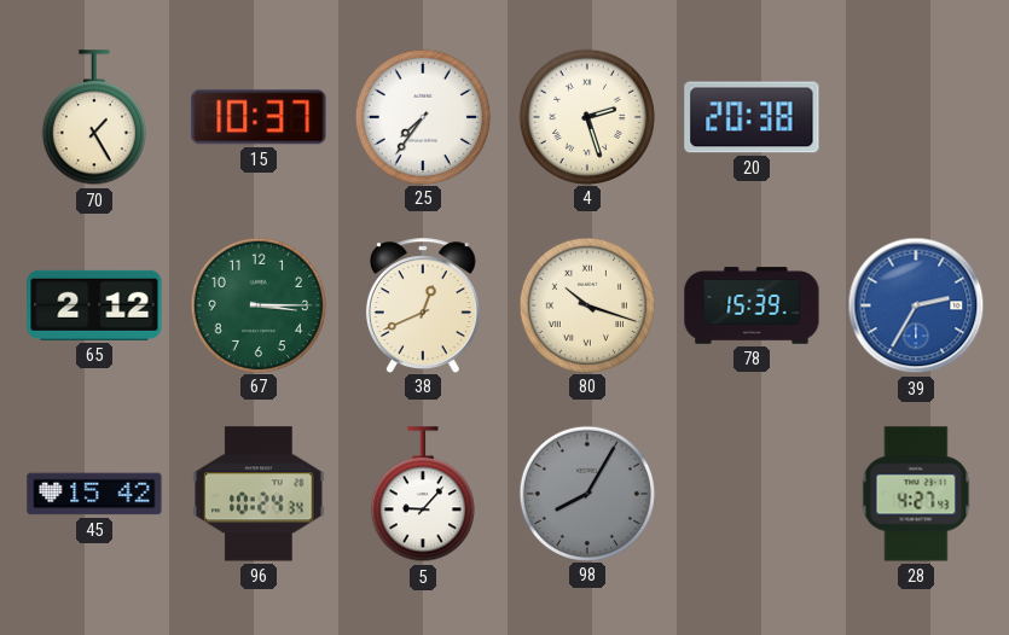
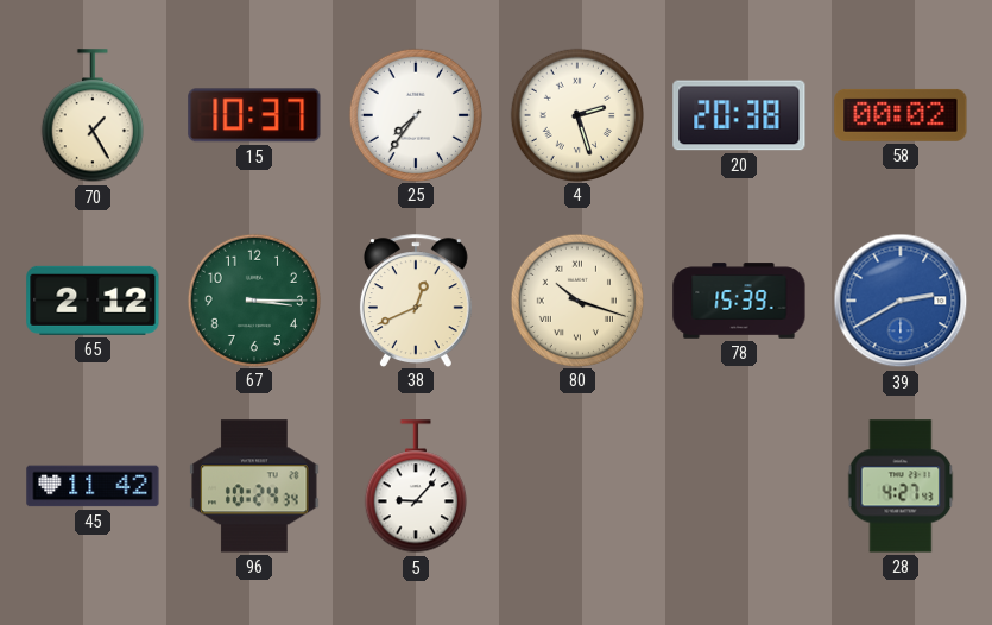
58: none -> 00:02 (901, 115)
39: 2:35 -> 2:40 (901, 301)
45: 15:42 -> 11:42 (93, 486)
98: 8:05 -> none (586, 493)
